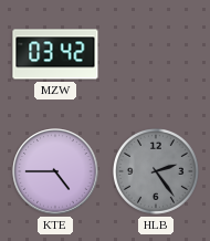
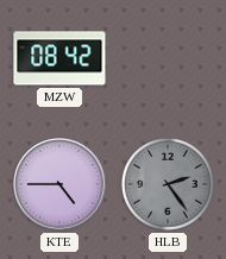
MZW: 03:42 -> 08:42 (59, 58)
